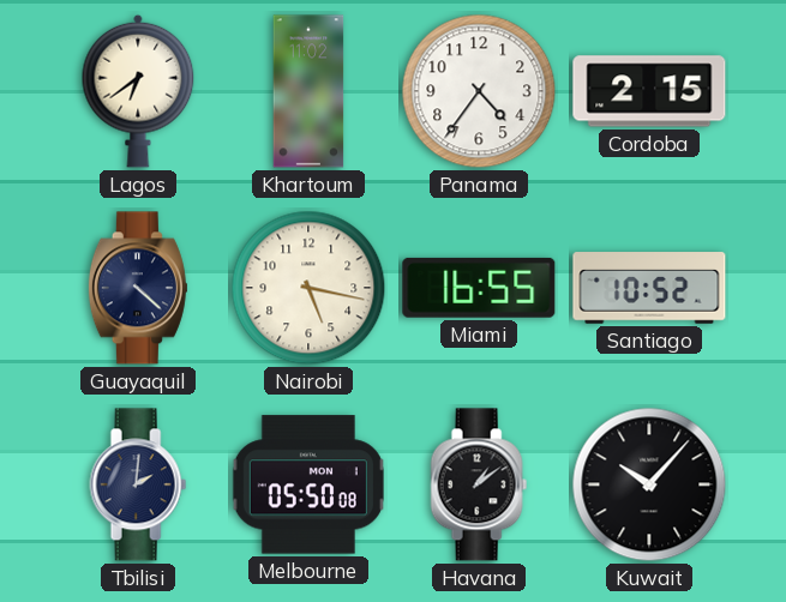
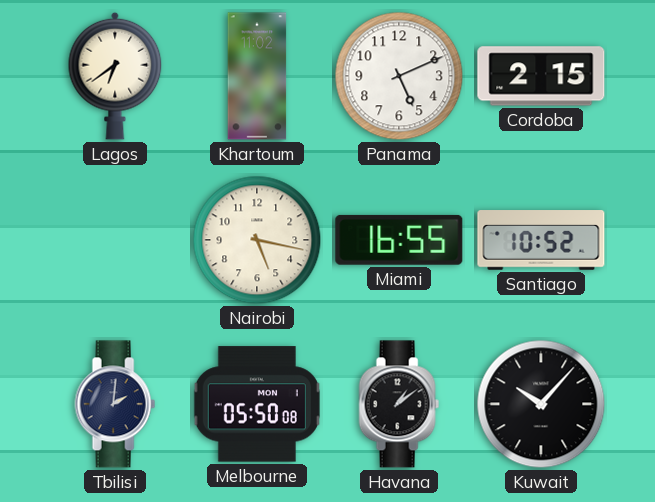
Panama: 4:36 -> 5:11 (399, 76)
Guayaquil: 4:22 -> none (138, 288)
